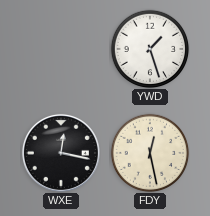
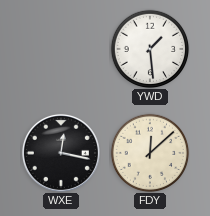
YWD: 1:27 -> 1:29 (150, 49)
FDY: 12:28 -> 12:08 (150, 153)
